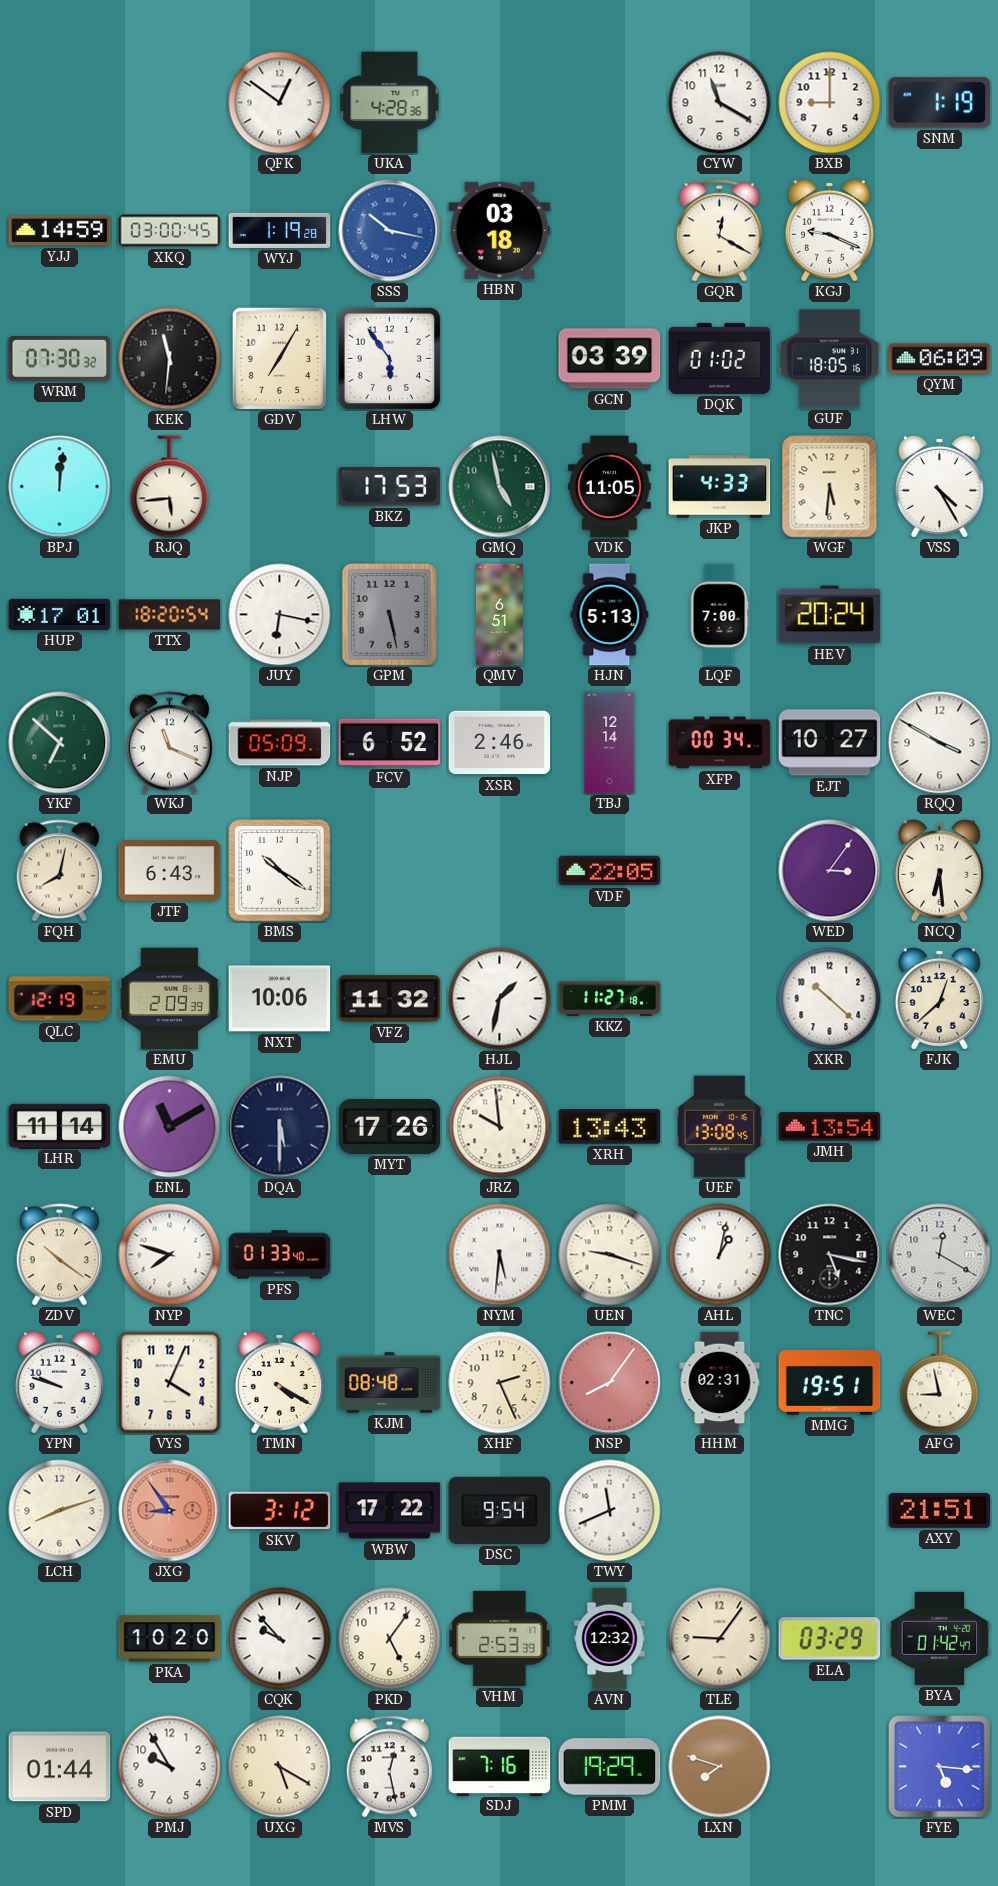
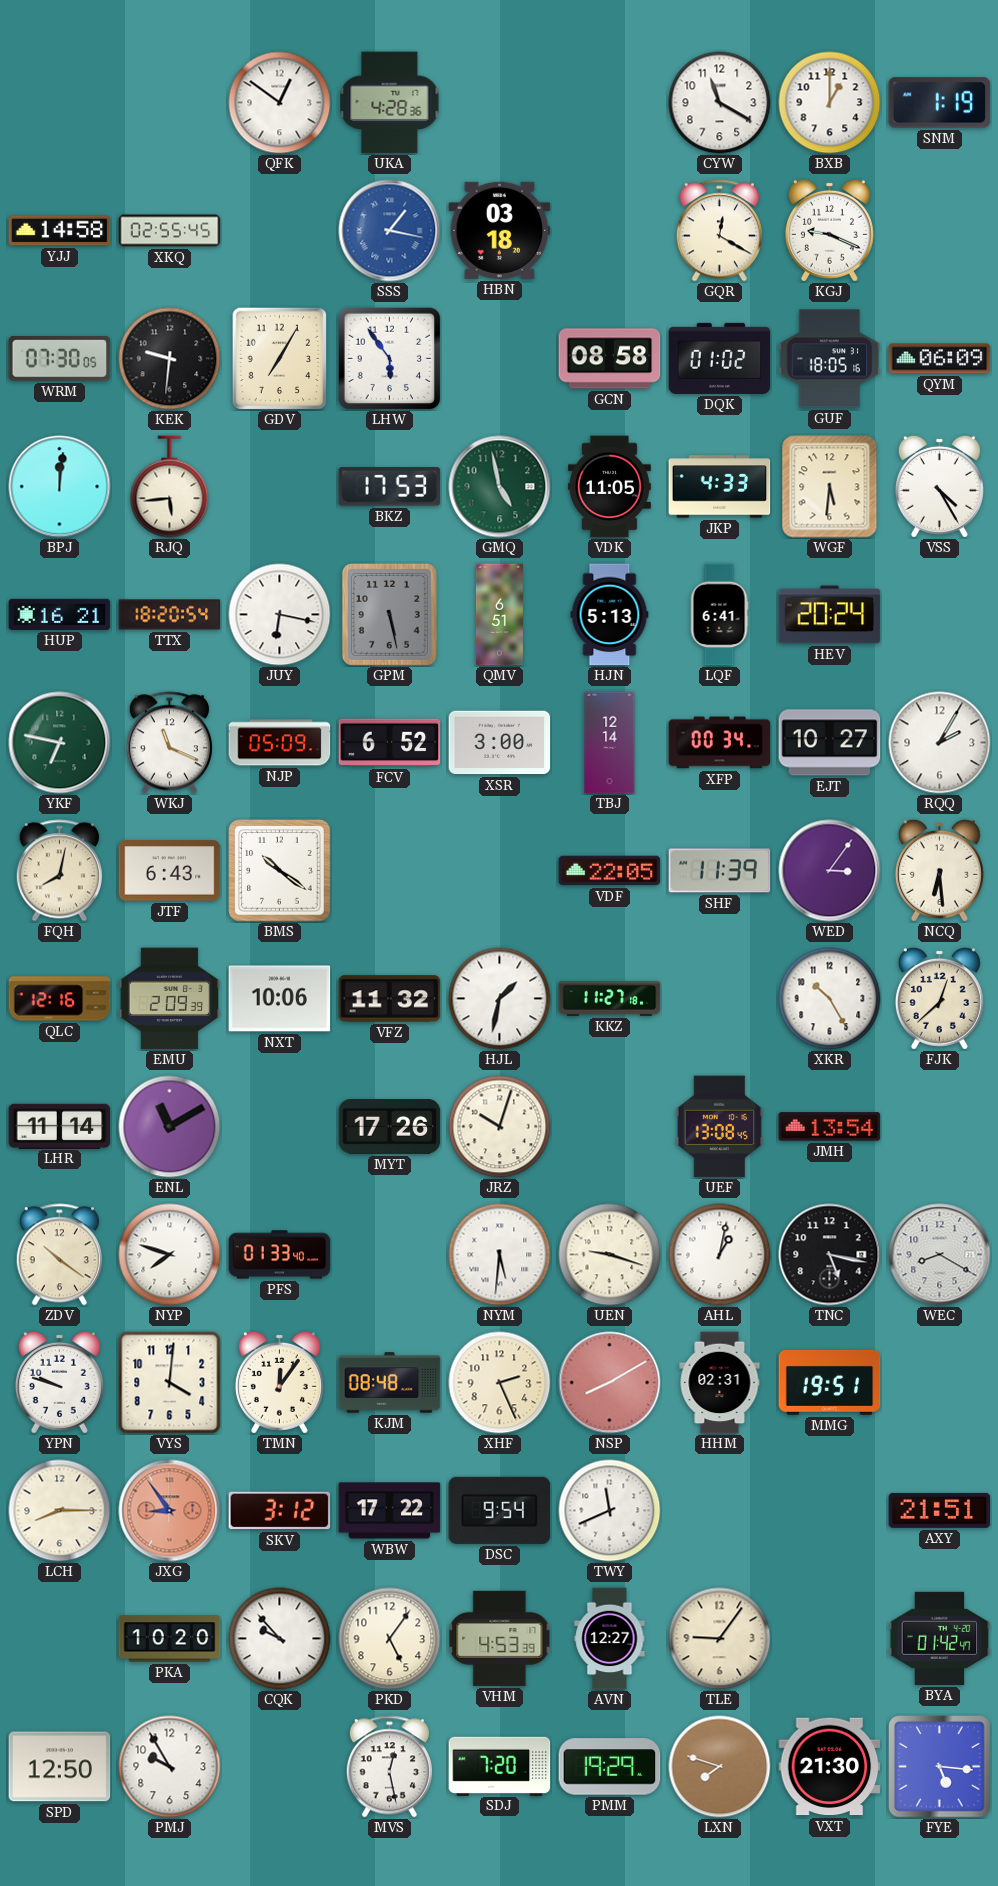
BXB: 9:00 -> 1:00 (830, 103)
YJJ: 14:59 -> 14:58 (60, 231)
XKQ: 03:00 -> 02:55 (170, 231)
WYJ: 1:19 -> none (280, 230)
SSS: 10:17 -> 1:17 (390, 231)
WRM: 07:30:32 -> 07:30:05 (60, 359)
KEK: 11:31 -> 9:31 (170, 359)
GCN: 03:39 -> 08:58 (610, 359)
HUP: 17:01 -> 16:21 (60, 614)
LQF: 7:00 -> 6:41 (719, 615)
YKF: 6:52 -> 6:47 (60, 743)
XSR: 2:46 -> 3:00 (500, 743)
RQQ: 3:50 -> 2:05 (940, 743)
SHF: none -> 11:39 (720, 871)
QLC: 12:19 -> 12:16 (60, 999)
XKR: 10:22 -> 10:25 (830, 999)
DQA: 5:30 -> none (280, 1127)
JRZ: 9:59 -> 10:03 (500, 1127)
XRH: 13:43 -> none (610, 1127)
WEC: 12:20 -> 8:20 (940, 1255)
VYS: 4:04 -> 4:01 (170, 1383)
TMN: 4:20 -> 12:06 (279, 1382)
NSP: 8:06 -> 8:10 (610, 1383)
AFG: 8:58 -> none (940, 1383)
LCH: 8:12 -> 8:15 (60, 1511)
VHM: 2:53 -> 4:53 (500, 1638)
AVN: 12:32 -> 12:27 (610, 1639)
ELA: 03:29 -> none (830, 1639)
SPD: 01:44 -> 12:50 (60, 1767)
UXG: 5:20 -> none (280, 1767)
SDJ: 7:16 -> 7:20 (500, 1766)
VXT: none -> 21:30 (830, 1767)
